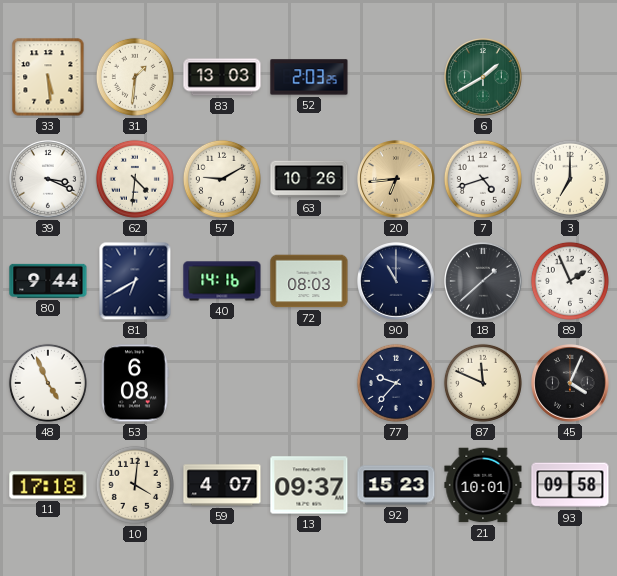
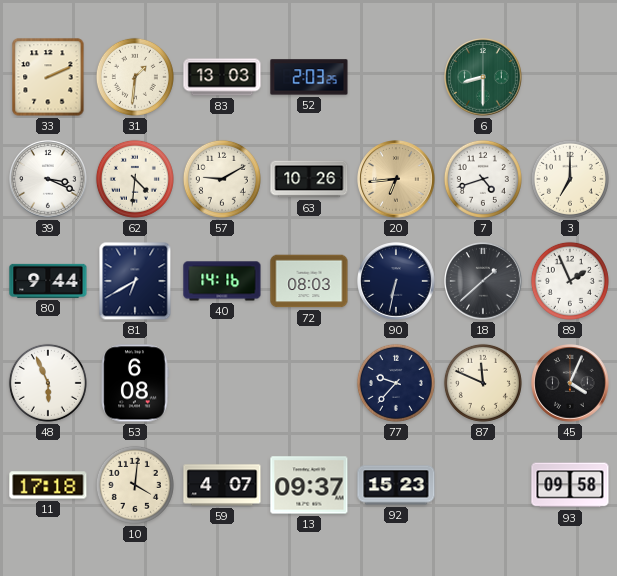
33: 5:29 -> 2:11 (48, 77)
6: 1:40 -> 8:30 (483, 77)
90: 11:00 -> 6:32 (396, 281)
48: 4:56 -> 5:56 (48, 383)
21: 10:01 -> none (483, 485)
